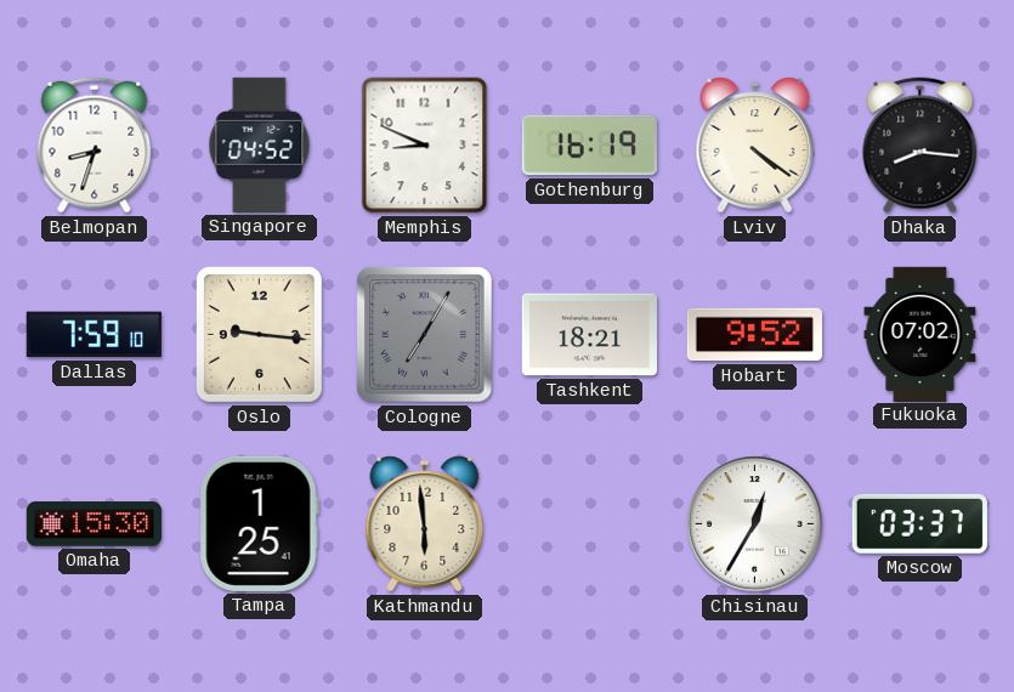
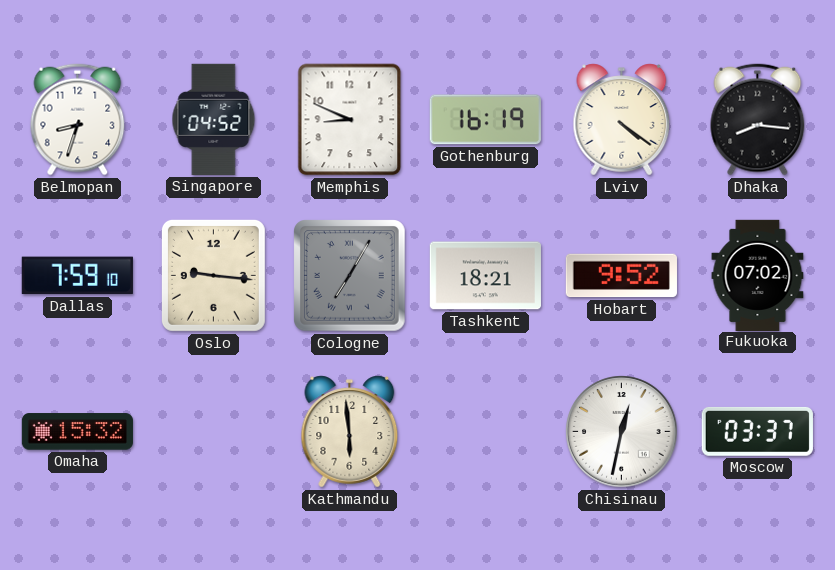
Omaha: 15:30 -> 15:32 (77, 432)
Tampa: 1:25 -> none (259, 523)
Chisinau: 12:35 -> 12:32 (622, 432)
